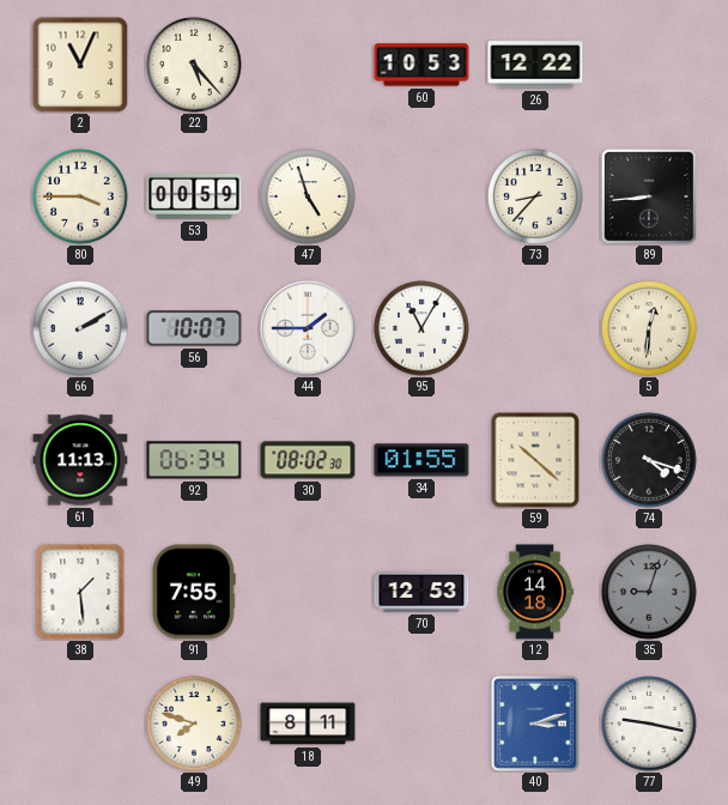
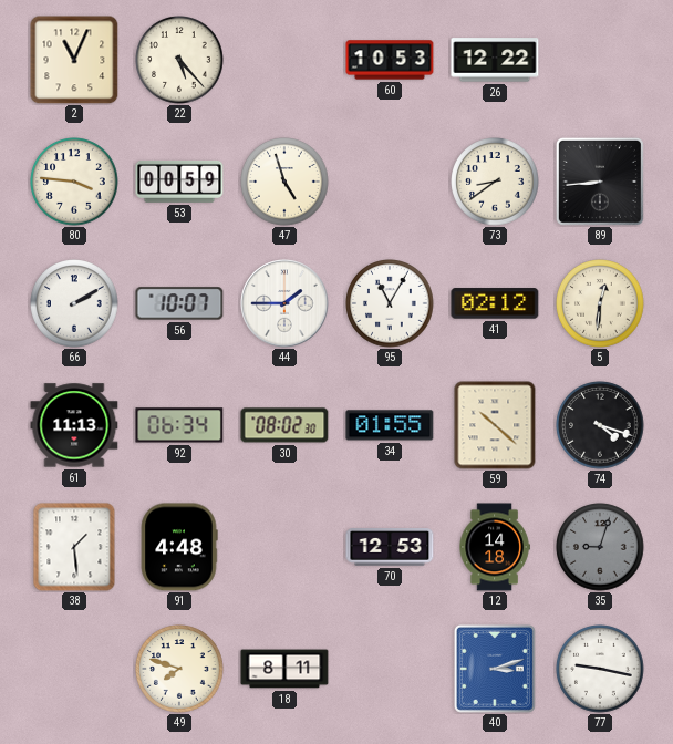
80: 3:45 -> 3:46 (74, 182)
73: 8:37 -> 8:39 (495, 182)
41: none -> 02:12 (495, 303)
91: 7:55 -> 4:48 (179, 547)
